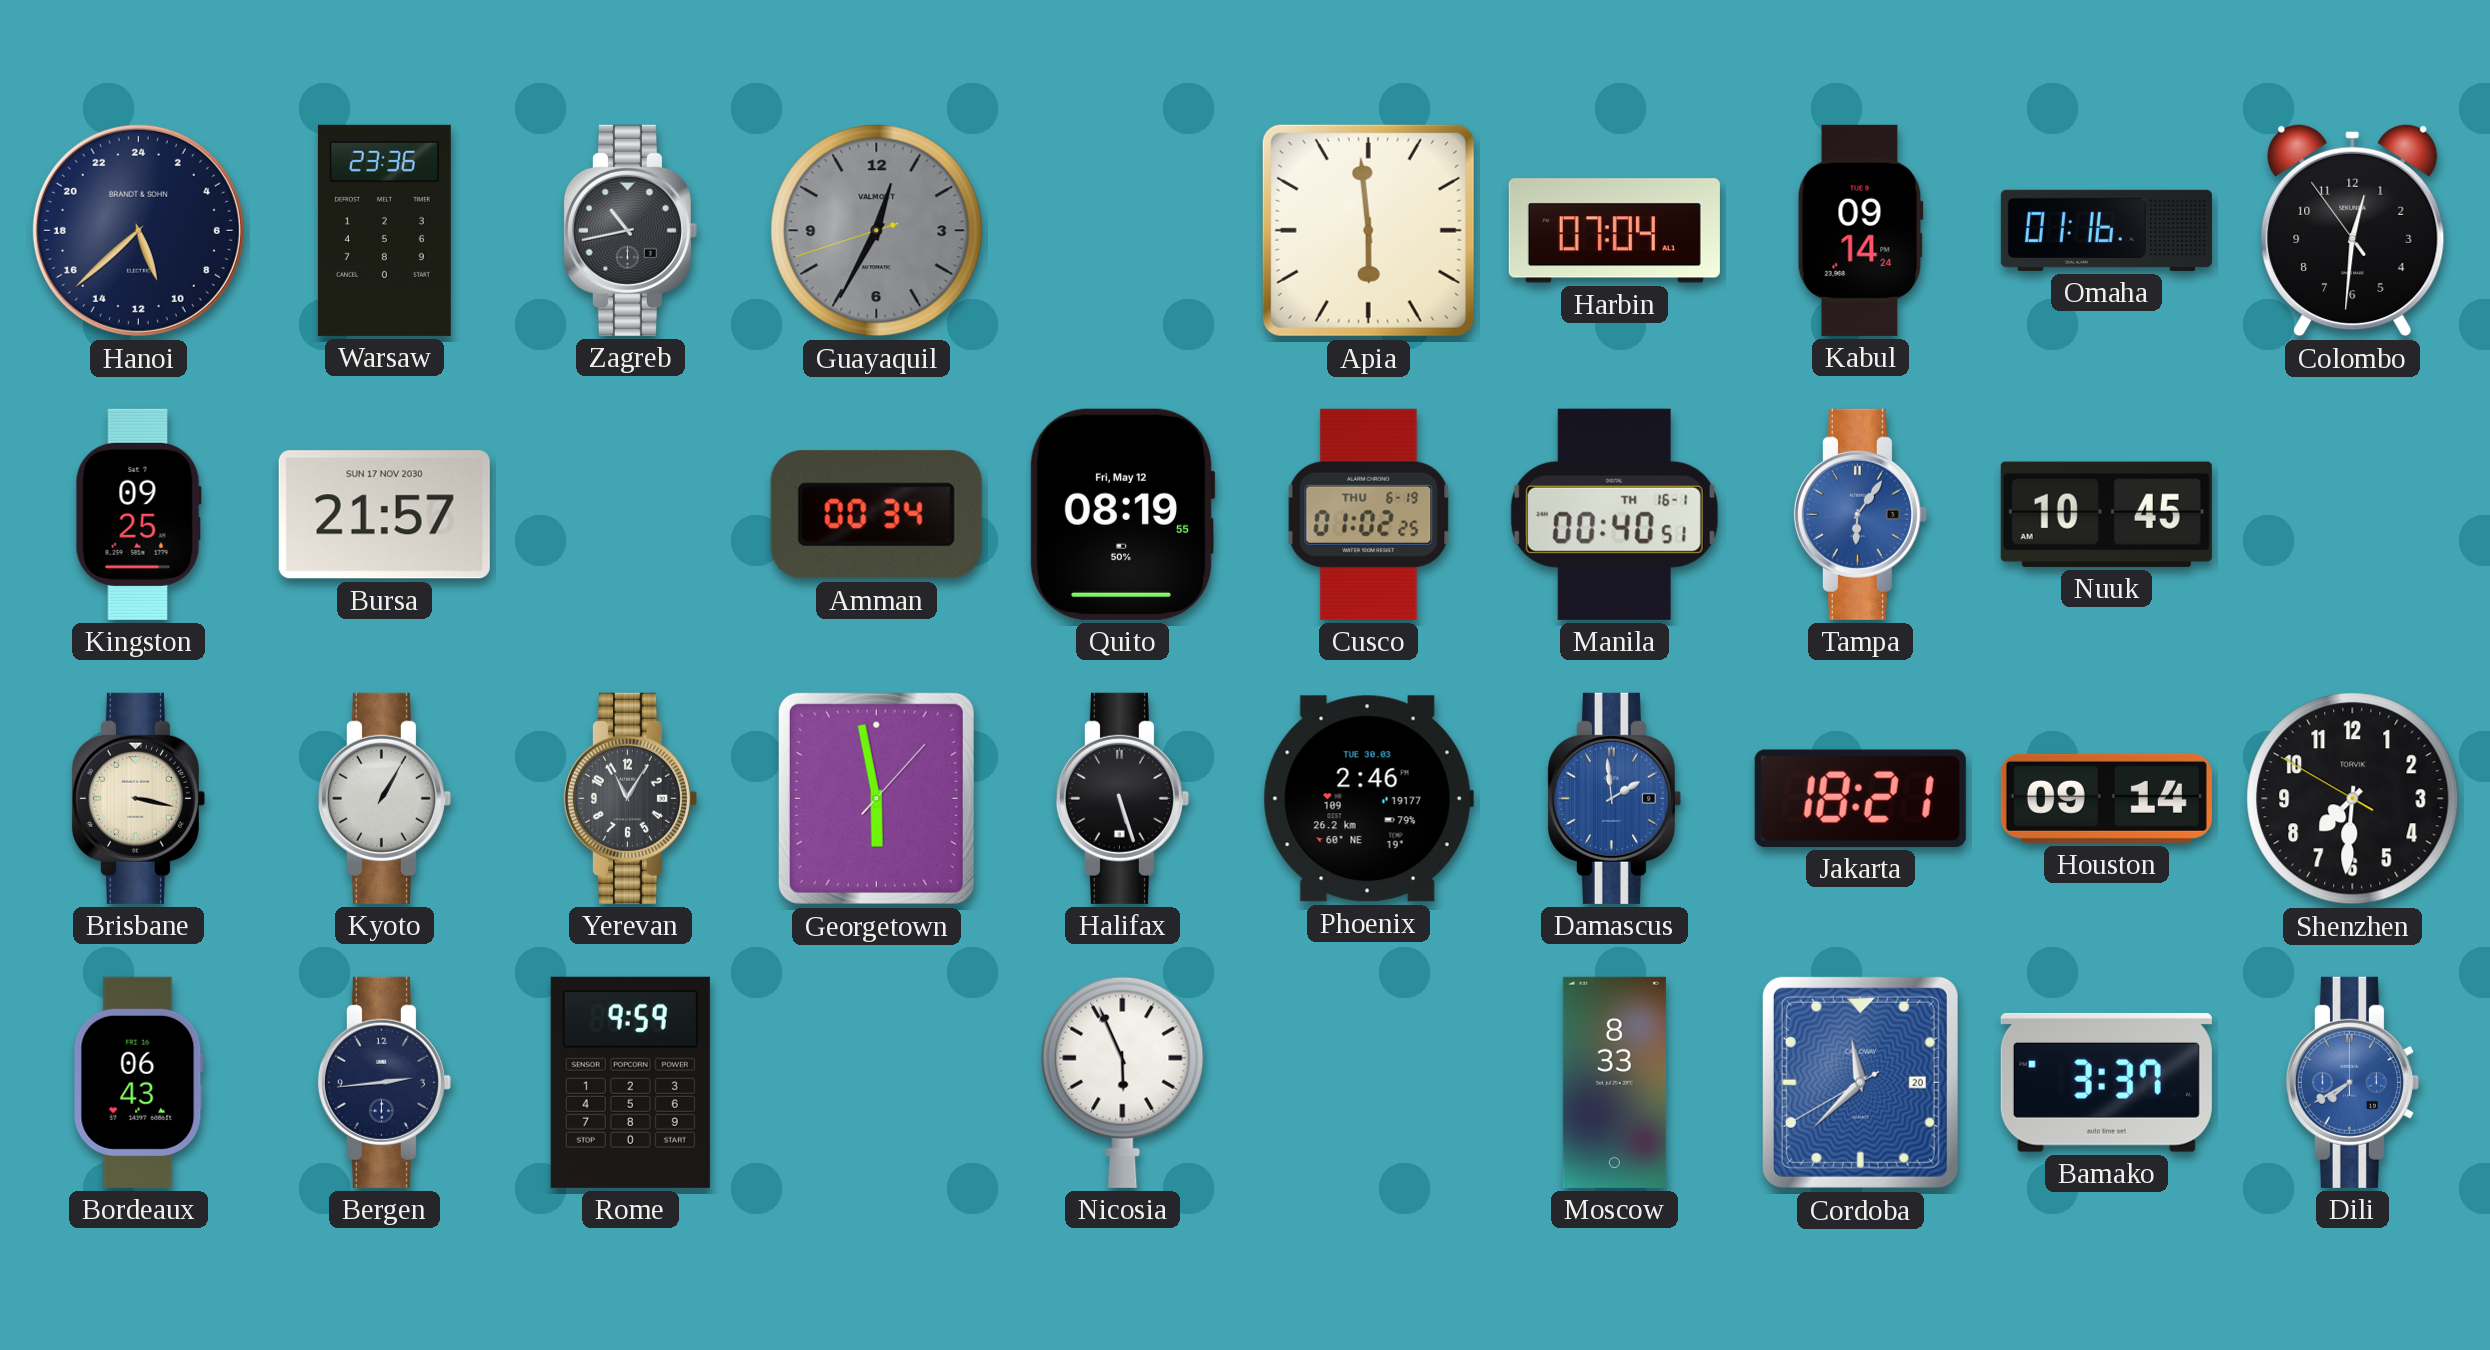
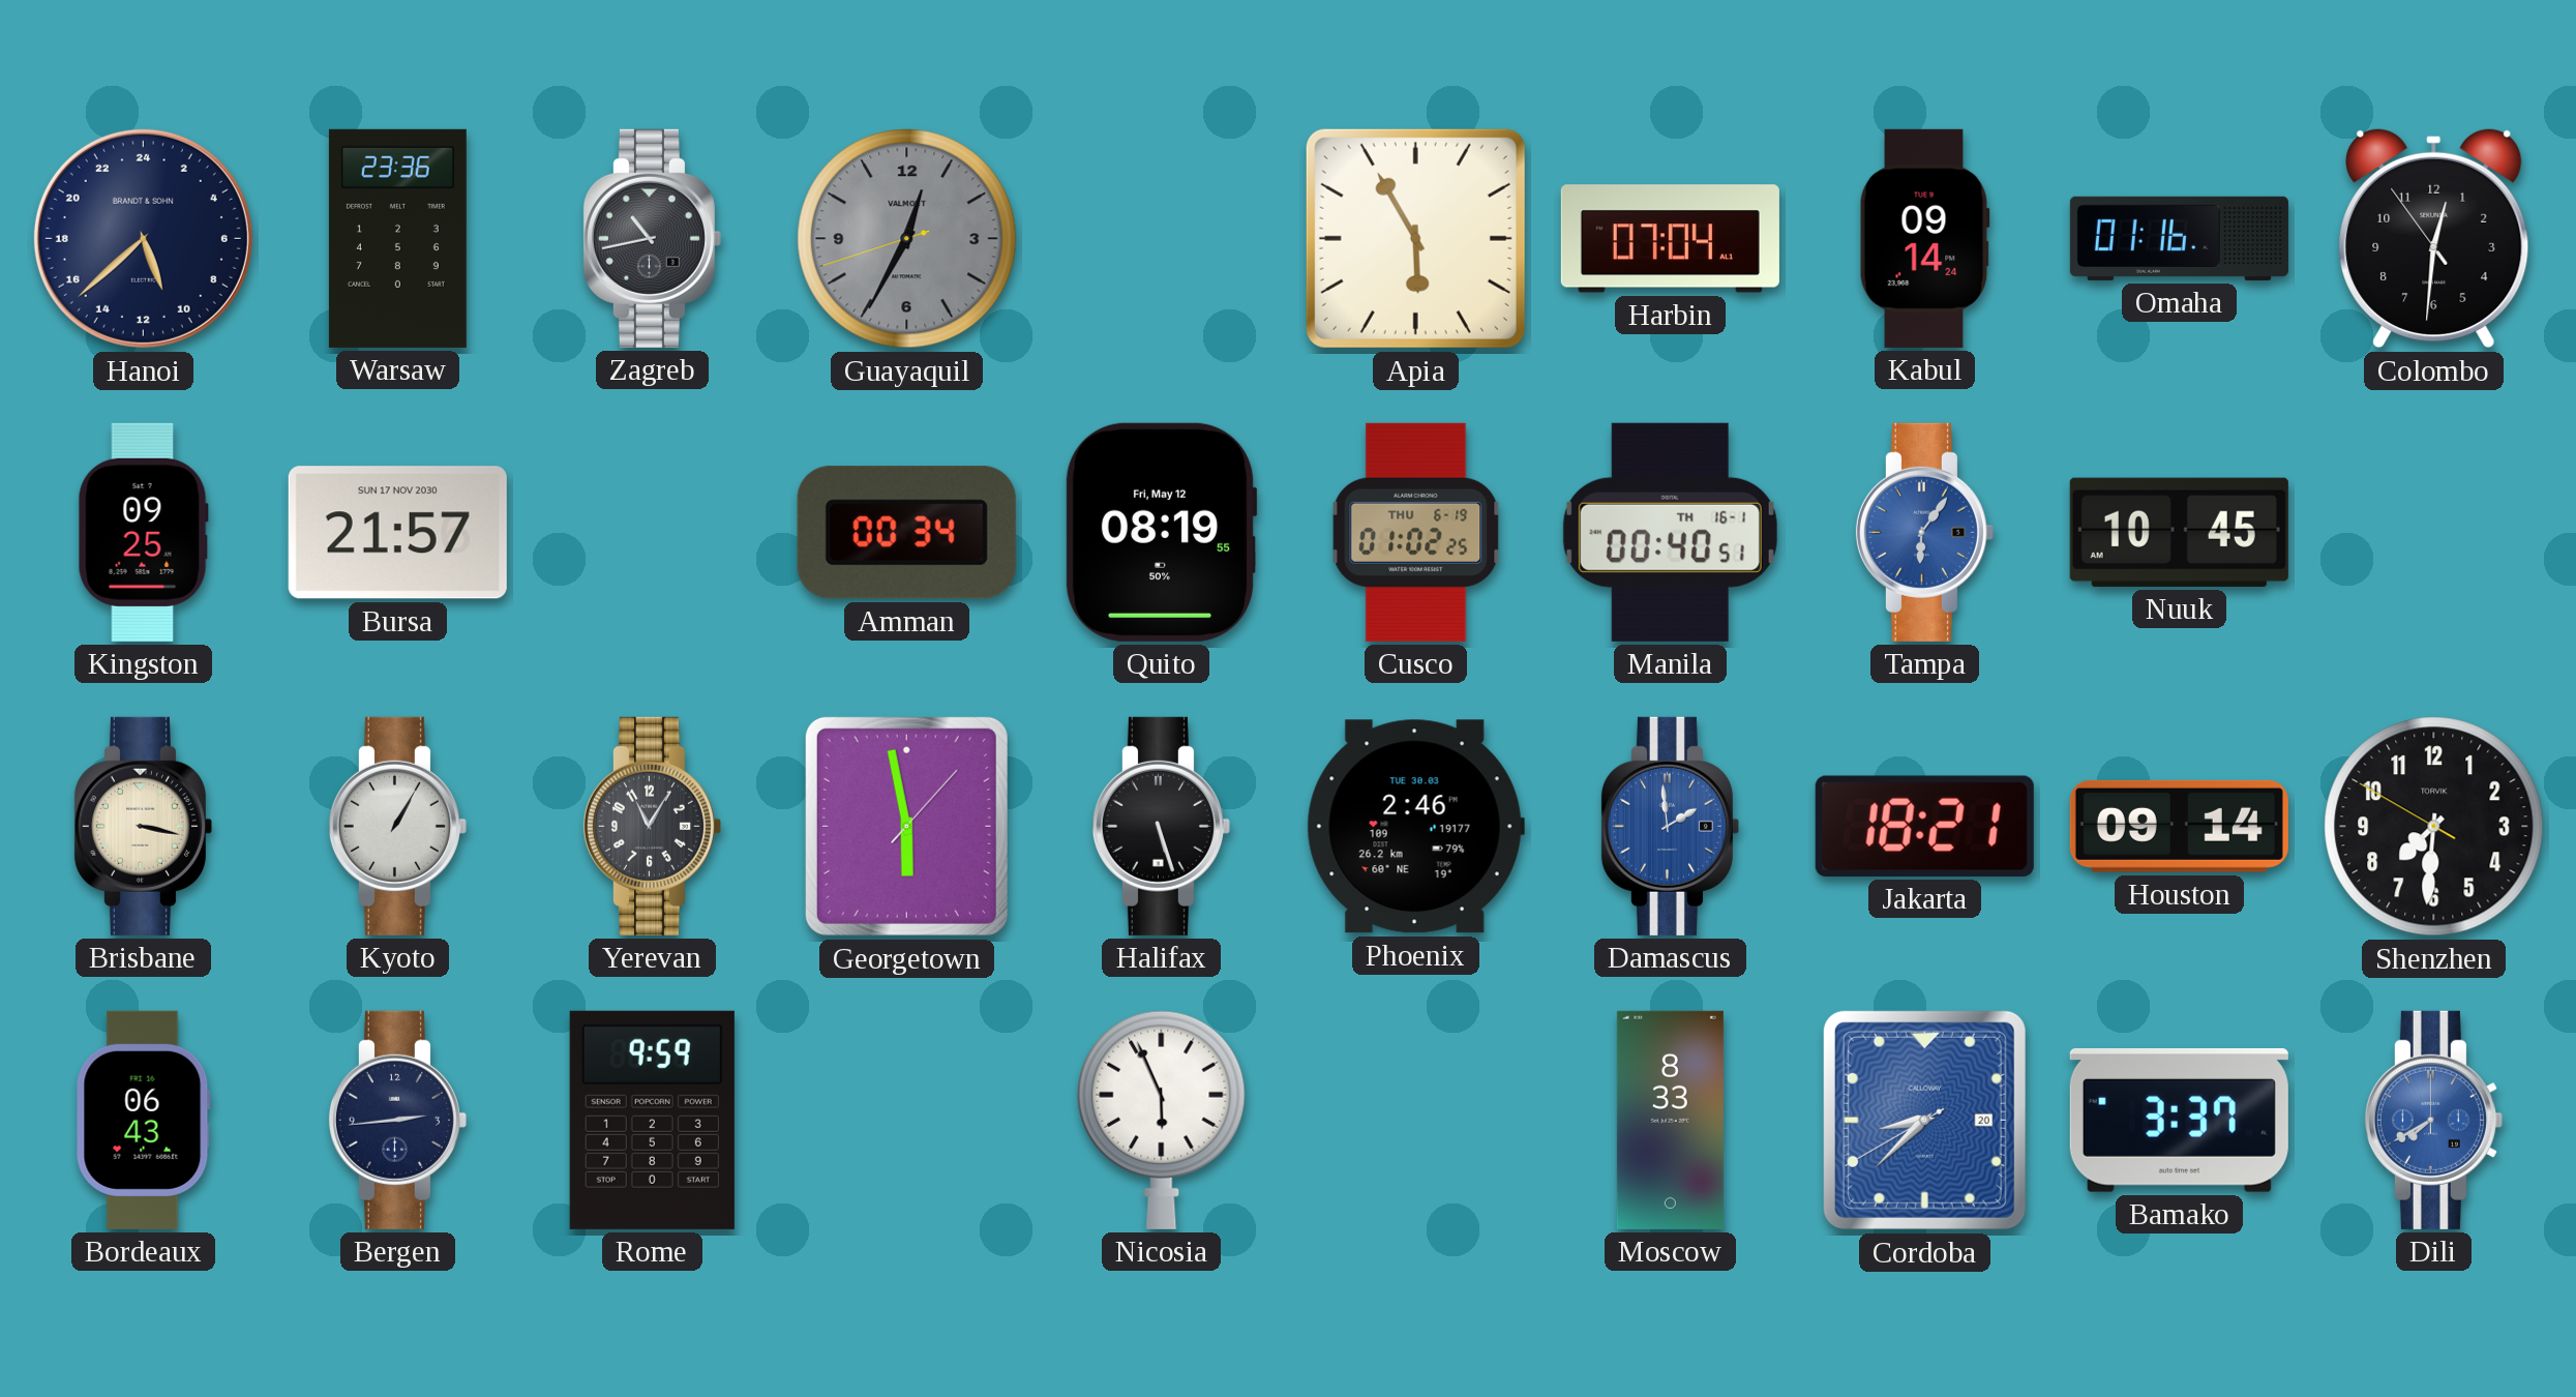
Apia: 5:59 -> 5:55 (1415, 238)
Cordoba: 11:37 -> 8:37 (1924, 1120)
